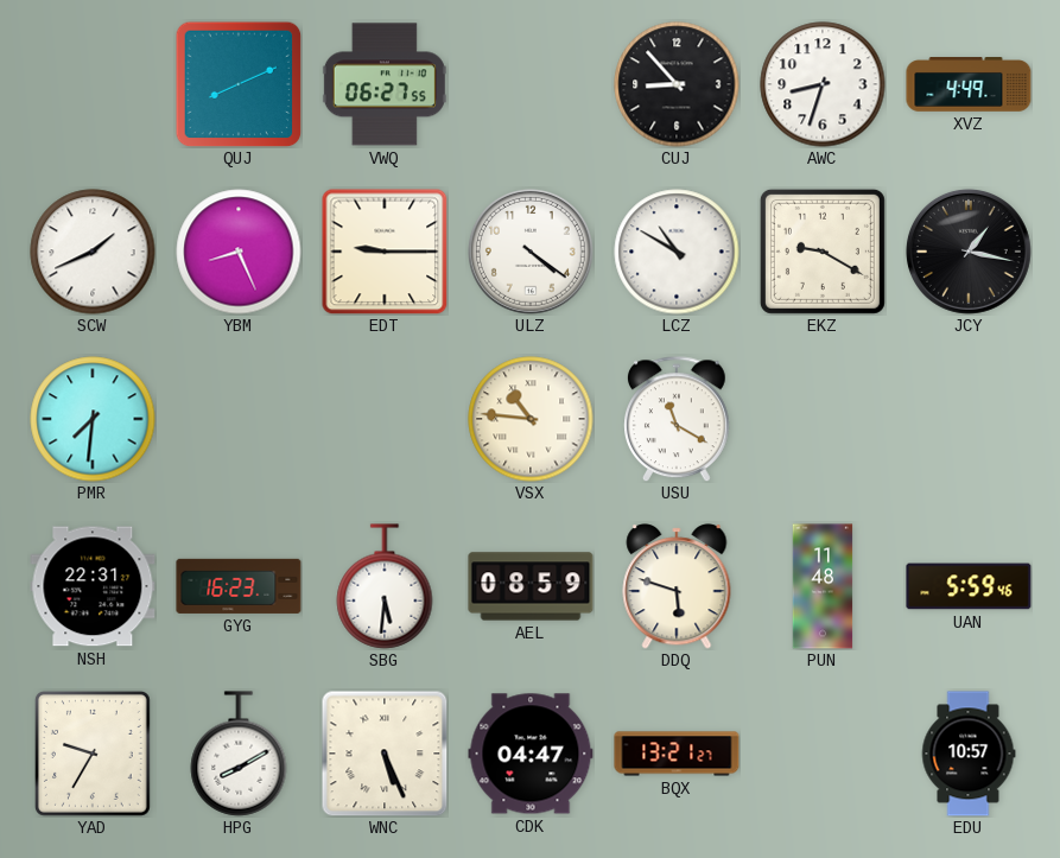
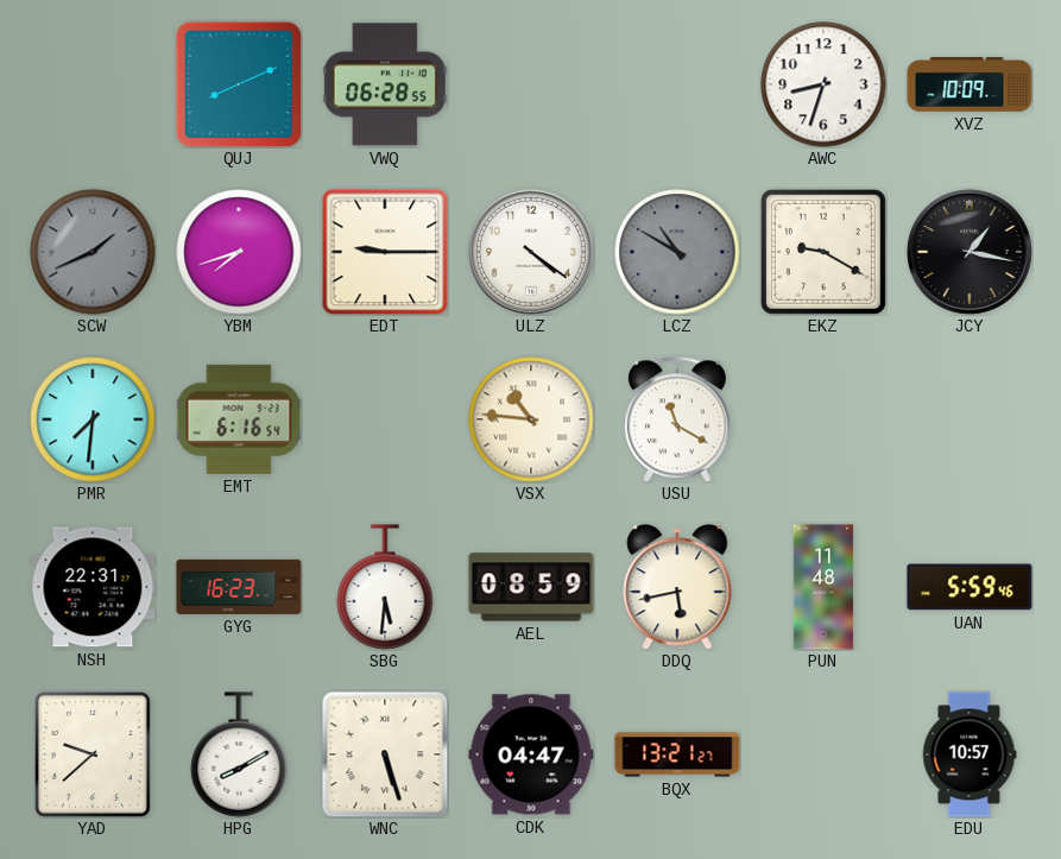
VWQ: 06:27 -> 06:28 (385, 84)
CUJ: 8:53 -> none (677, 84)
XVZ: 4:49 -> 10:09 (970, 84)
SCW dial: white -> grey (93, 252)
YBM: 8:26 -> 7:42 (239, 252)
LCZ dial: white -> grey (677, 252)
EMT: none -> 6:16 (239, 419)
DDQ: 5:48 -> 5:43 (677, 587)
YAD: 9:35 -> 9:38 (93, 754)
WNC: 5:26 -> 5:27 (385, 754)
